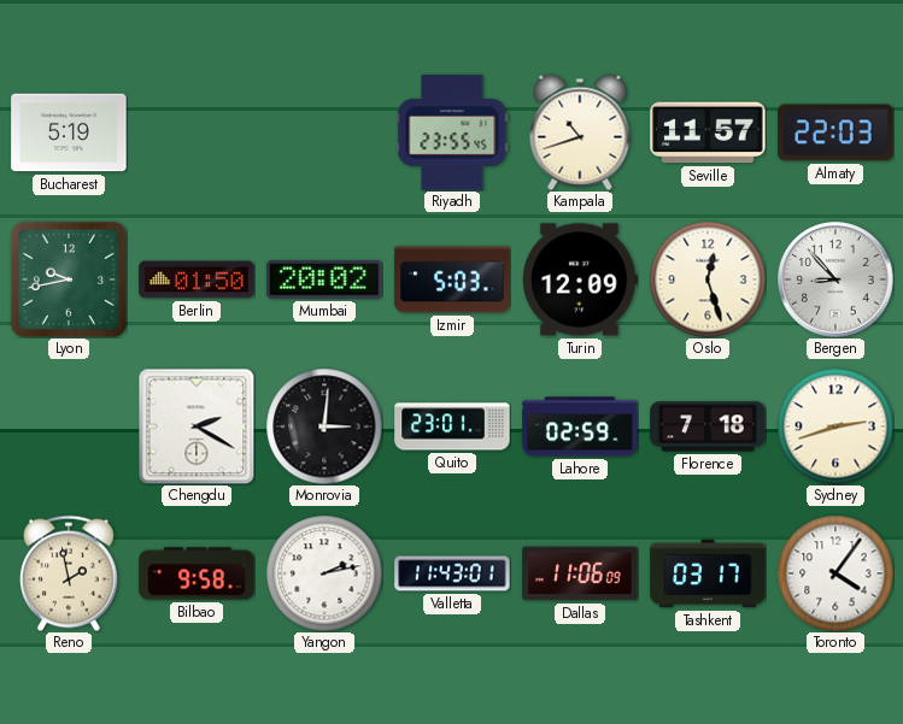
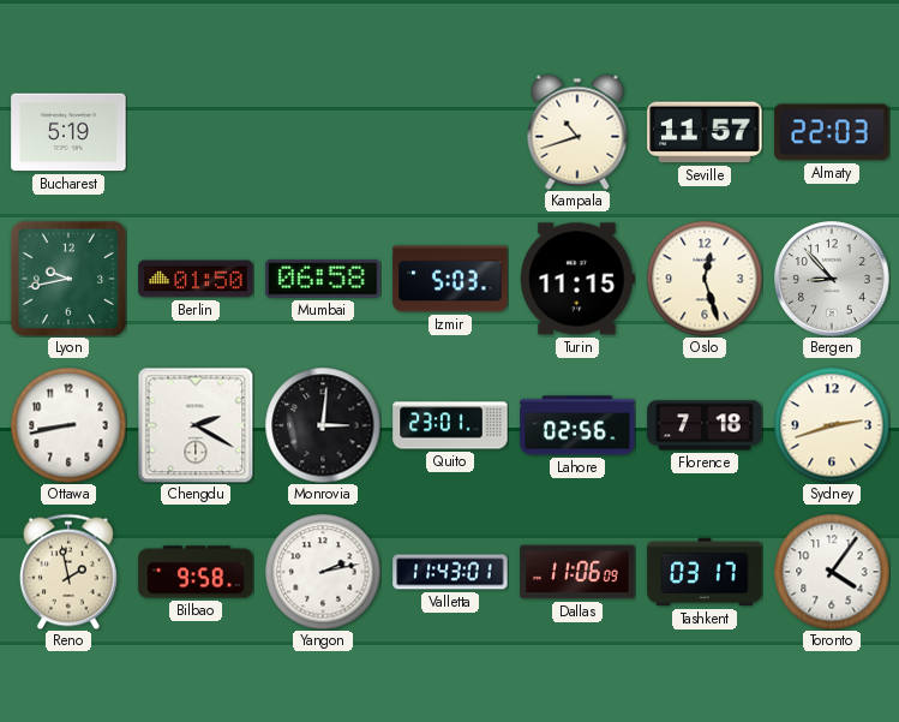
Riyadh: 23:55 -> none (452, 133)
Mumbai: 20:02 -> 06:58 (323, 280)
Turin: 12:09 -> 11:15 (579, 279)
Ottawa: none -> 8:43 (68, 425)
Lahore: 02:59 -> 02:56 (577, 425)
